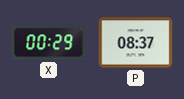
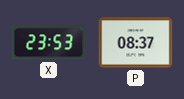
X: 00:29 -> 23:53 (49, 43)
